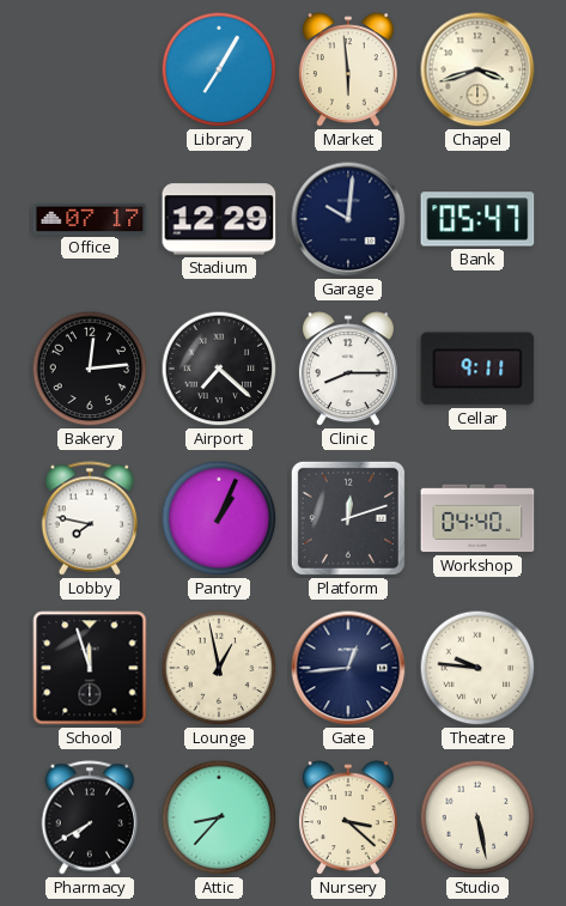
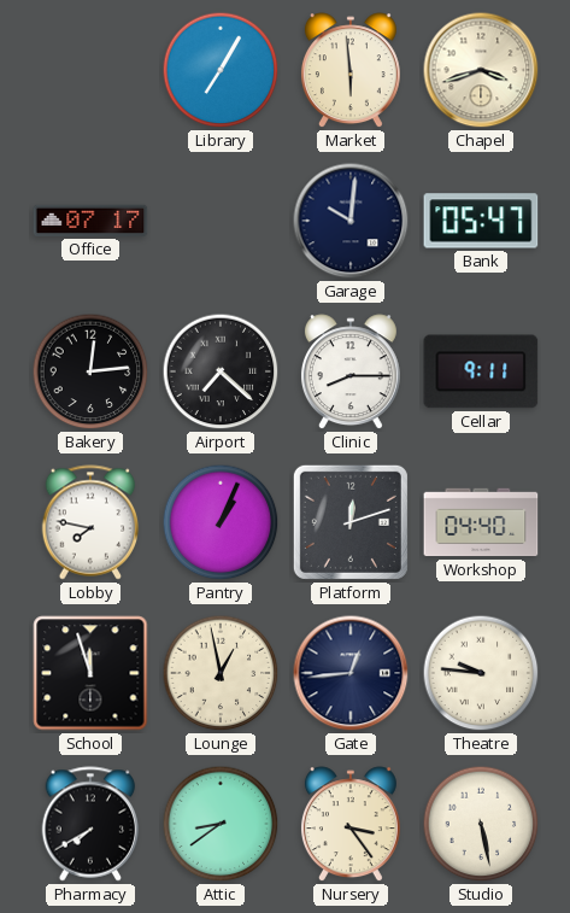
Stadium: 12:29 -> none (219, 219)
Attic: 8:37 -> 8:39 (221, 824)
Nursery: 3:22 -> 3:24 (351, 825)
